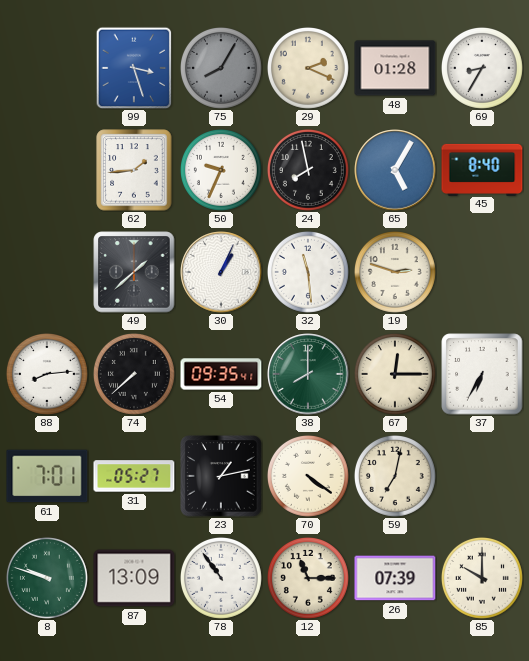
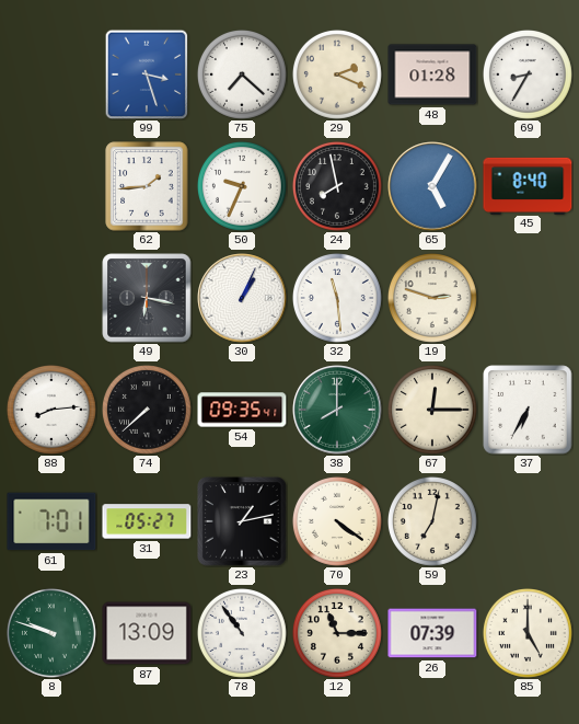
75: 8:05 -> 7:22 (242, 74)
75 dial: grey -> white (242, 74)
49: 1:38 -> 6:17 (147, 298)
85: 10:00 -> 5:00 (528, 633)
